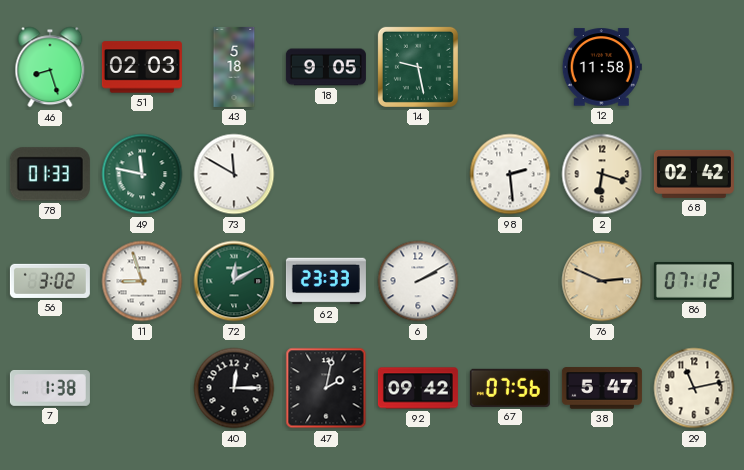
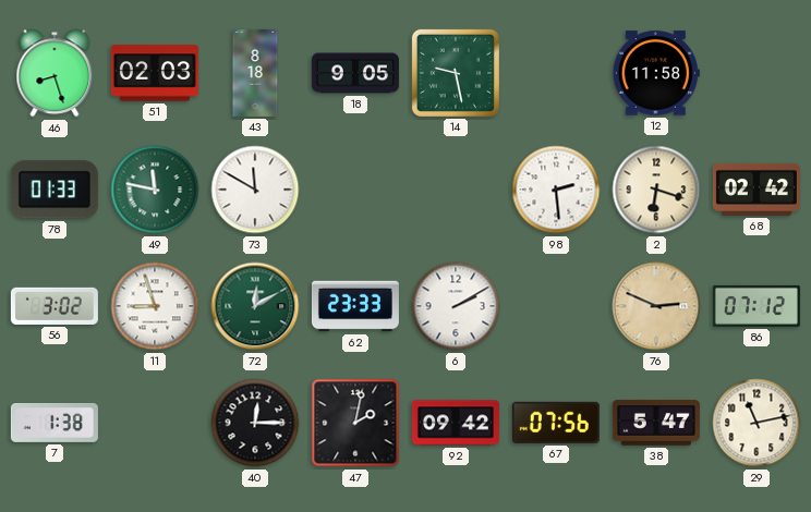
43: 5:18 -> 8:18 (255, 73)
